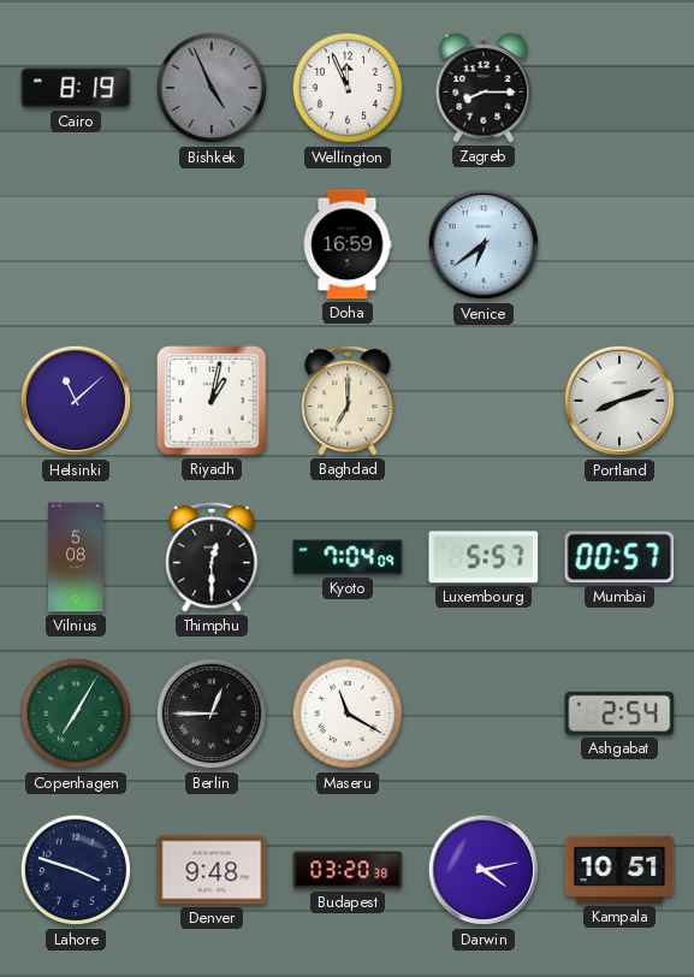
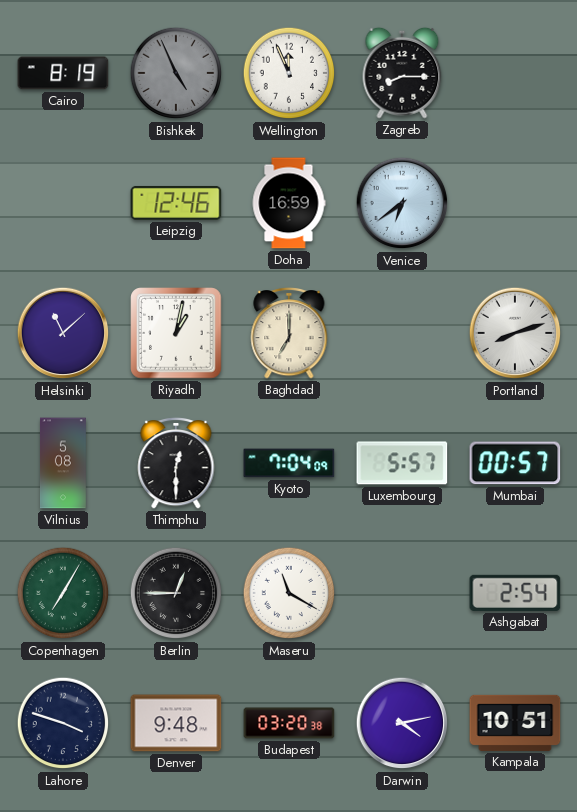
Leipzig: none -> 12:46 (176, 203)
